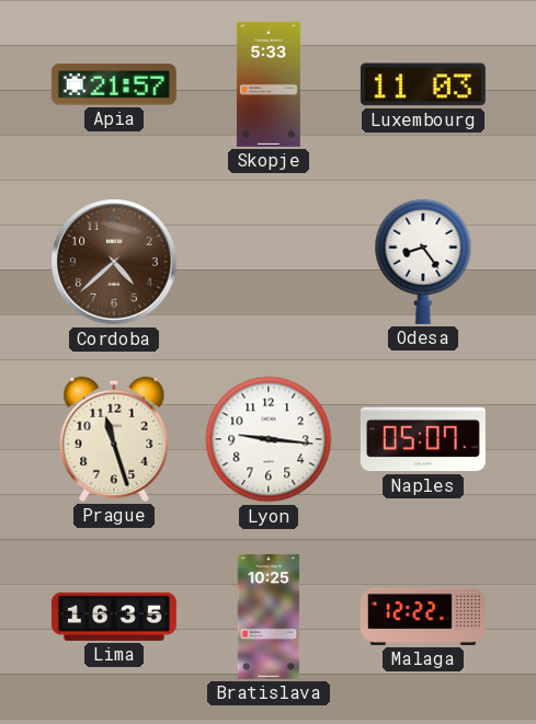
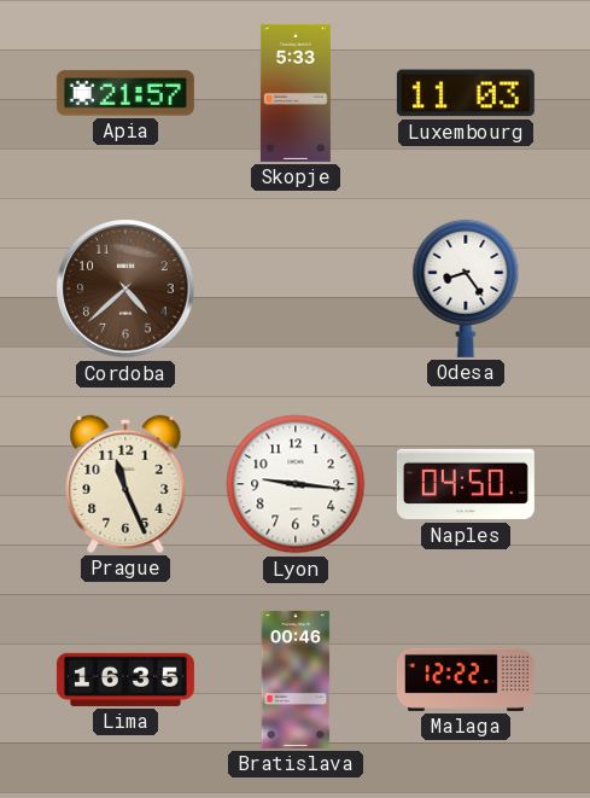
Prague: 11:27 -> 11:26 (125, 484)
Naples: 05:07 -> 04:50 (466, 484)
Bratislava: 10:25 -> 00:46 (296, 680)
